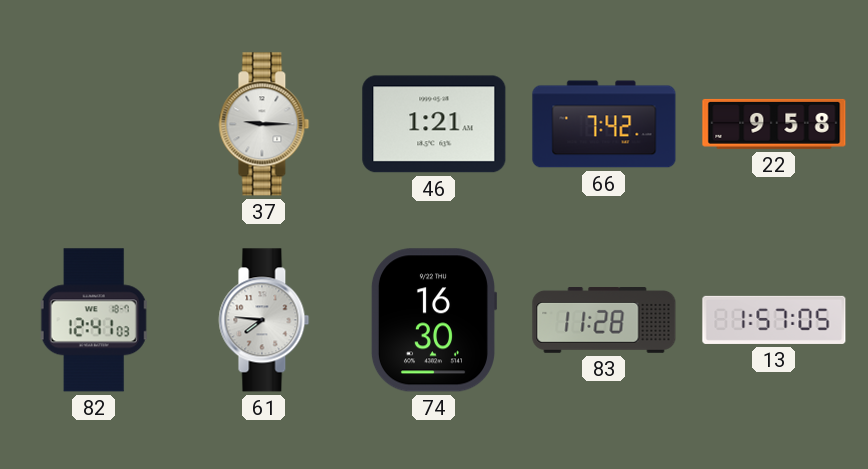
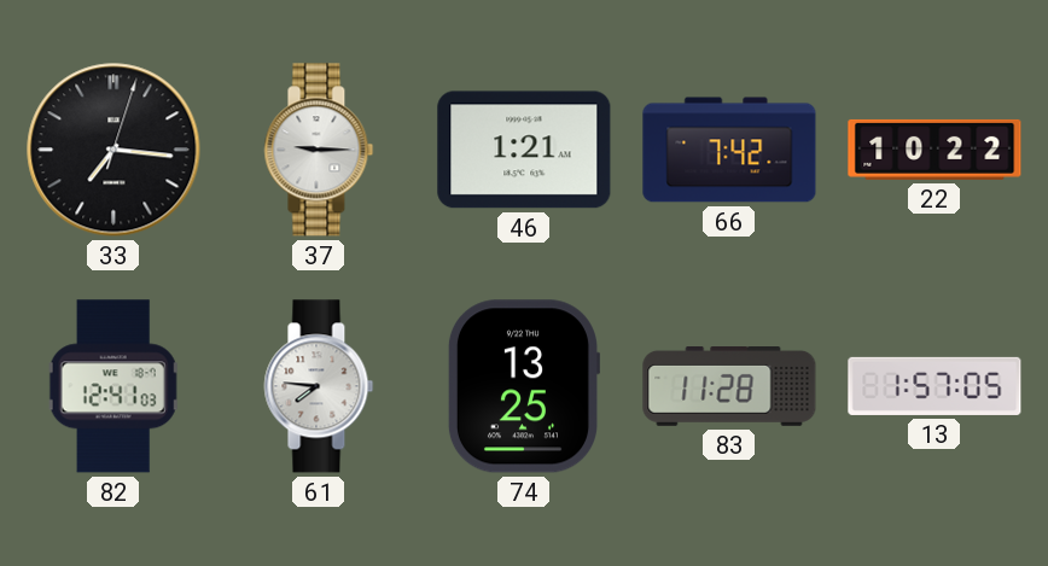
33: none -> 7:16 (113, 150)
22: 9:58 -> 10:22 (935, 150)
74: 16:30 -> 13:25 (523, 386)
